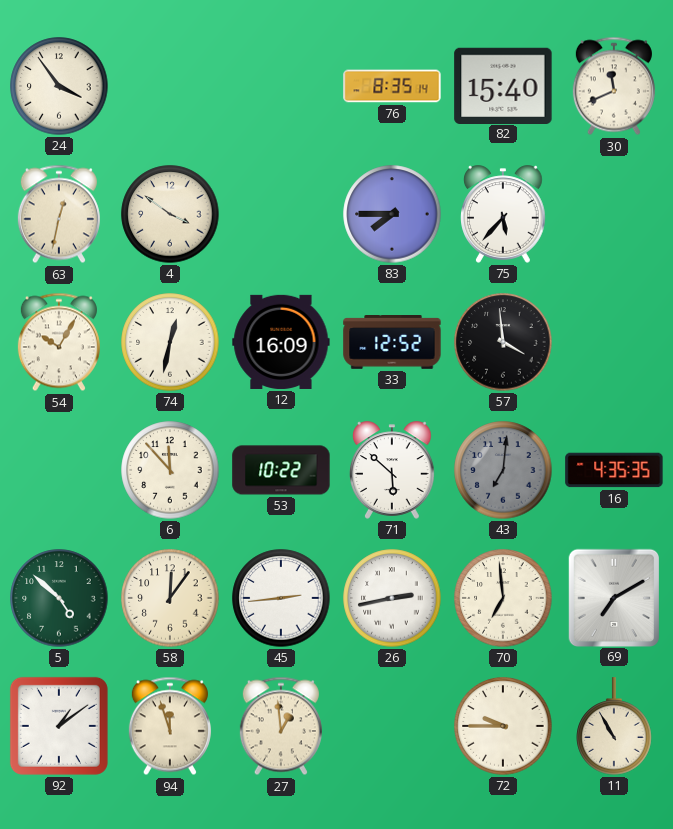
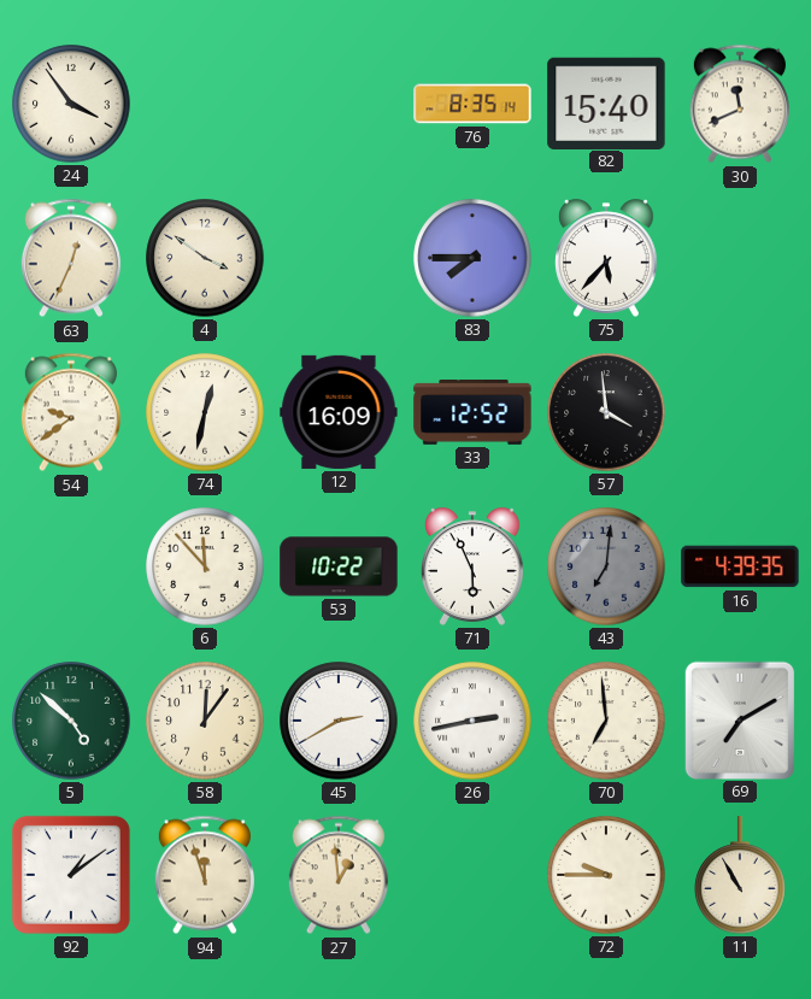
63: 12:32 -> 12:34 (71, 258)
54: 10:05 -> 9:39 (71, 412)
71: 5:52 -> 5:56 (474, 566)
16: 4:35 -> 4:39 (740, 566)
45: 2:44 -> 2:40 (339, 721)
